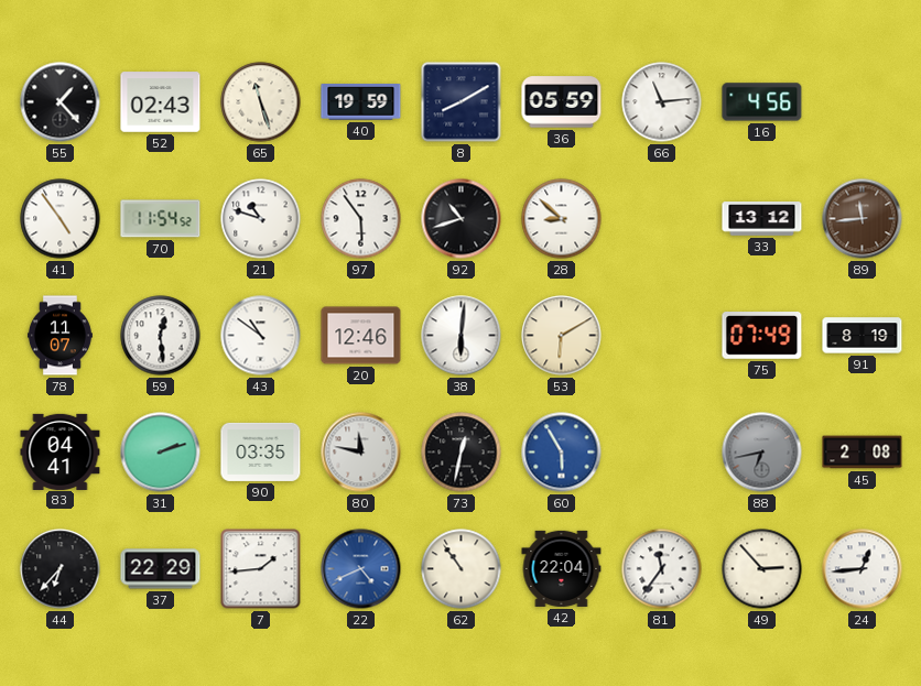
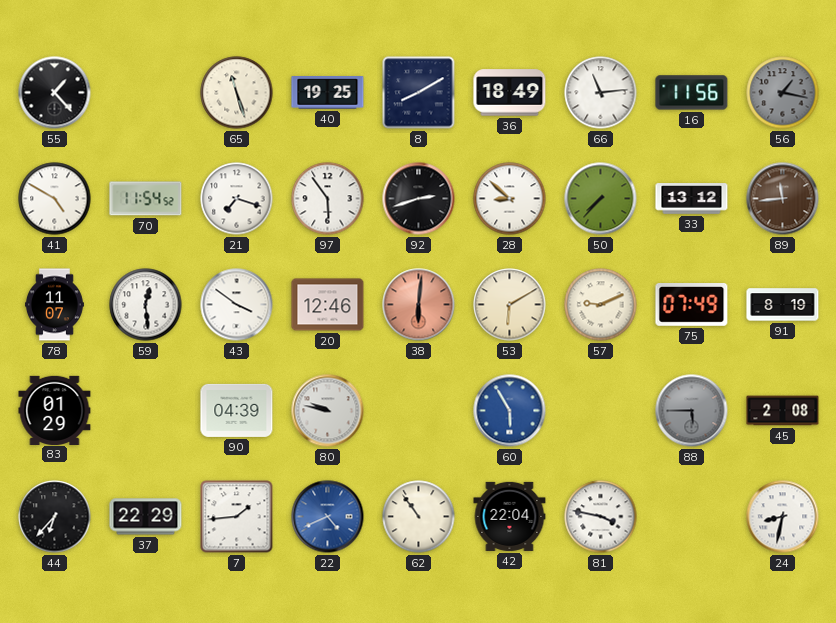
52: 02:43 -> none (161, 102)
40: 19:59 -> 19:25 (328, 93)
36: 05:59 -> 18:49 (510, 93)
16: 4:56 -> 11:56 (692, 93)
56: none -> 1:17 (783, 93)
41: 4:54 -> 4:50 (55, 199)
21: 10:48 -> 7:18 (237, 199)
92: 10:42 -> 2:42 (419, 199)
50: none -> 7:37 (601, 199)
43: 10:51 -> 3:51 (237, 305)
38 dial: white -> salmon (419, 305)
57: none -> 9:11 (601, 305)
83: 04:41 -> 01:29 (55, 410)
31: 2:12 -> none (161, 453)
90: 03:35 -> 04:39 (237, 410)
80: 11:47 -> 9:47 (328, 411)
73: 12:32 -> none (462, 453)
88: 6:43 -> 5:45 (692, 411)
81: 11:36 -> 3:47 (601, 517)
49: 2:53 -> none (762, 569)
24: 12:44 -> 8:32 (783, 517)
